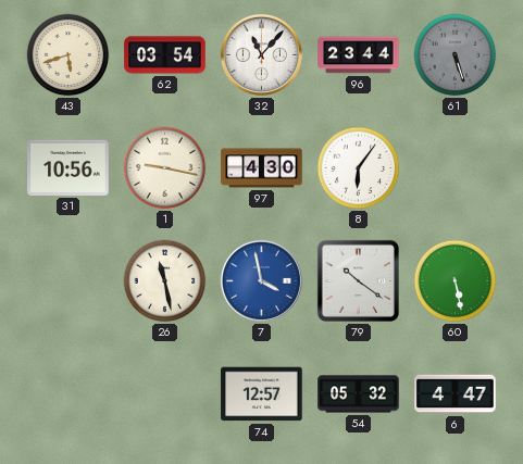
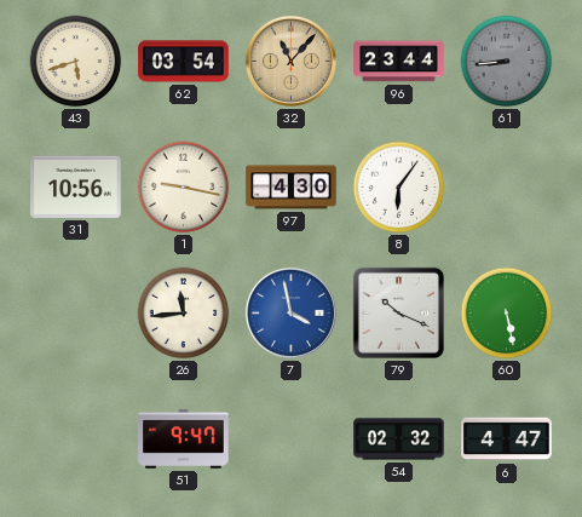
32 dial: white -> champagne (290, 61)
61: 5:27 -> 8:44 (507, 62)
26: 11:28 -> 11:44 (184, 314)
79: 10:21 -> 10:19 (398, 312)
51: none -> 9:47 (184, 440)
74: 12:57 -> none (262, 394)
54: 05:32 -> 02:32 (399, 440)
